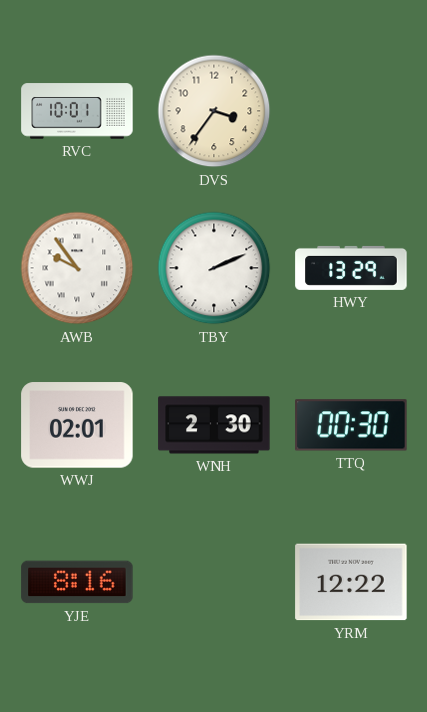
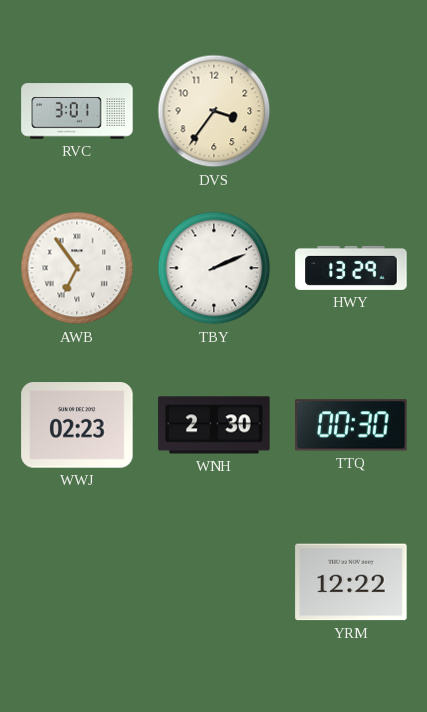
RVC: 10:01 -> 3:01 (77, 111)
AWB: 9:54 -> 6:54 (77, 268)
WWJ: 02:01 -> 02:23 (77, 425)
YJE: 8:16 -> none (77, 582)
